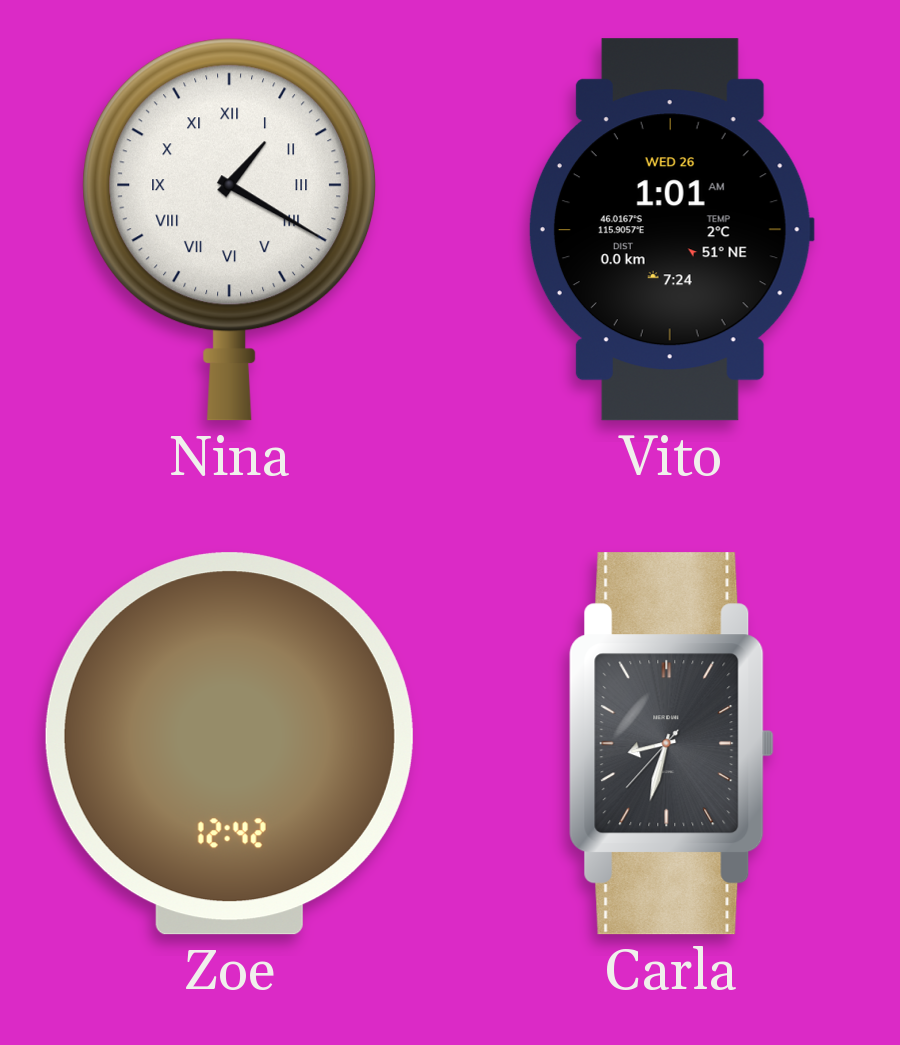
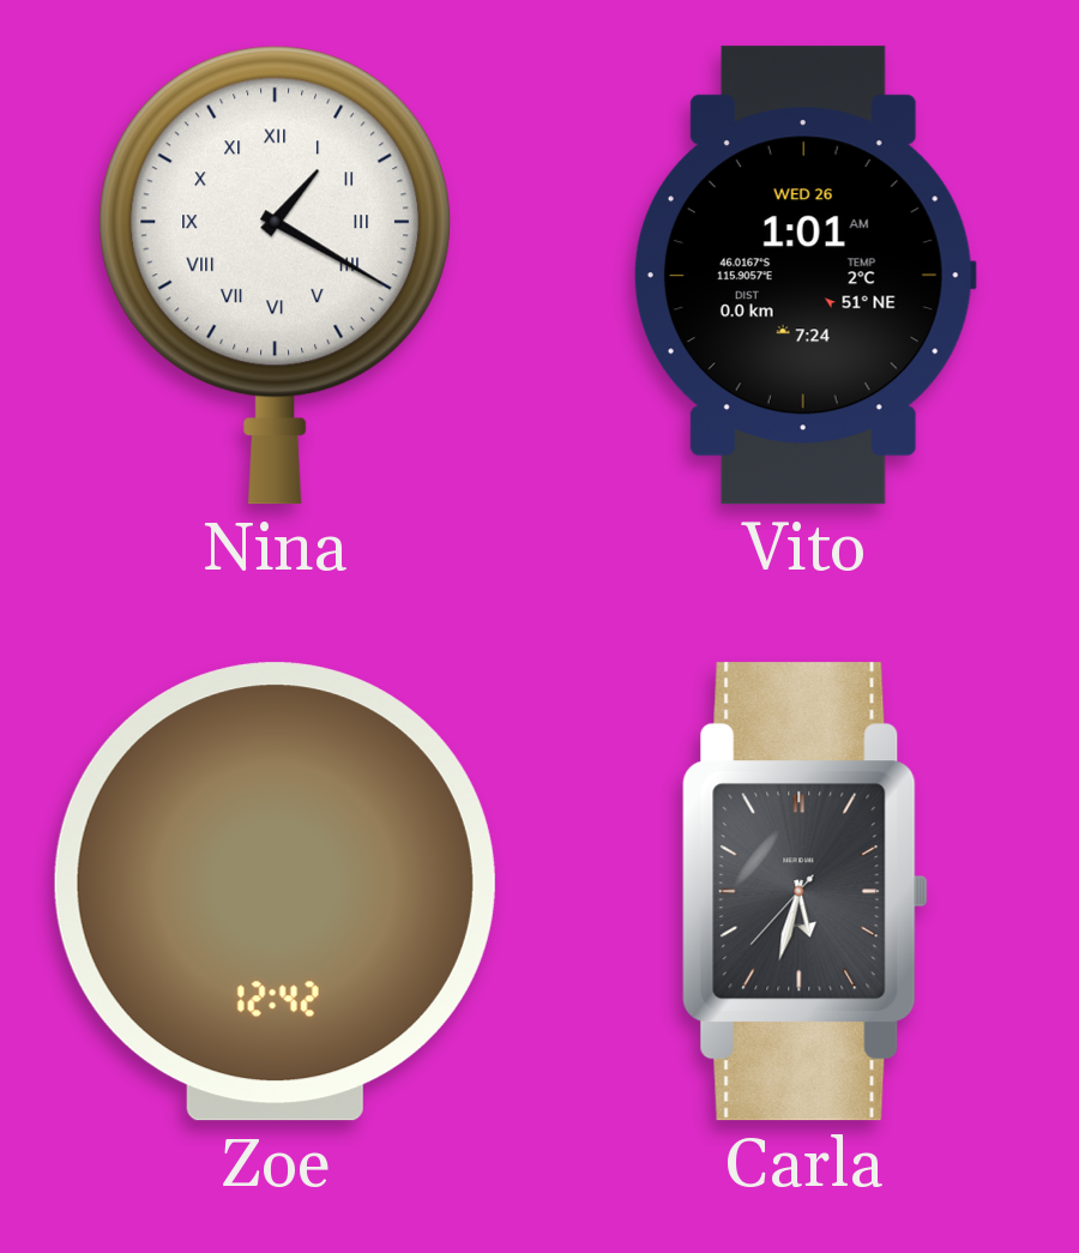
Carla: 8:32 -> 5:32 (806, 892)
